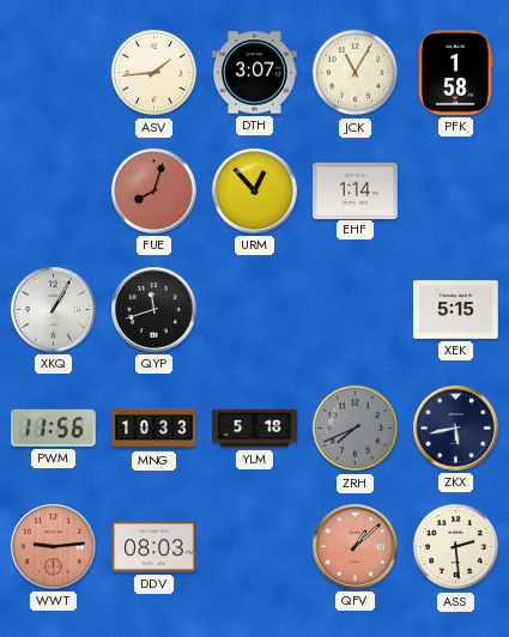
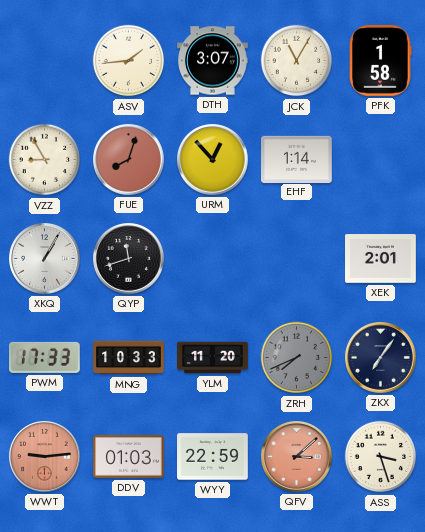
VZZ: none -> 8:55 (45, 160)
XEK: 5:15 -> 2:01 (381, 259)
PWM: 11:56 -> 17:33 (45, 357)
YLM: 5:18 -> 11:20 (213, 358)
ZKX: 5:43 -> 7:06 (381, 358)
DDV: 08:03 -> 01:03 (129, 457)
WYY: none -> 22:59 (213, 457)
QFV: 1:08 -> 3:08 (297, 457)
ASS: 2:29 -> 3:27 (381, 457)
